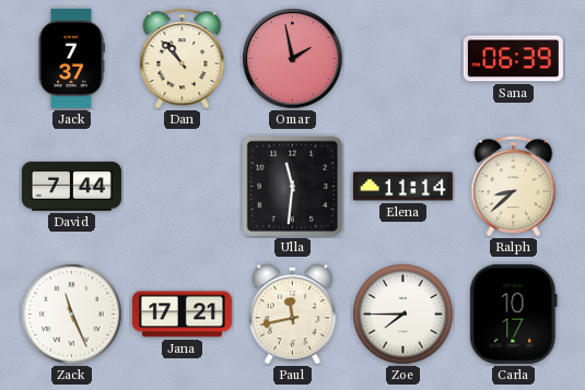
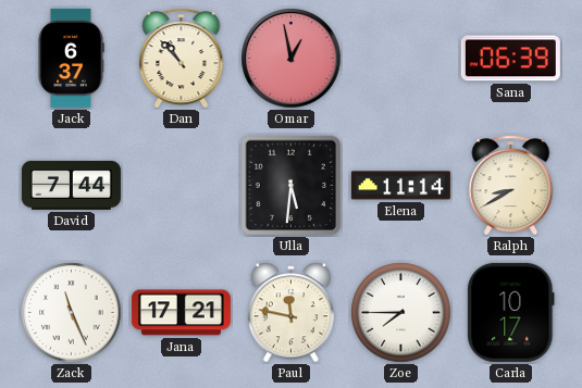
Jack: 7:37 -> 6:37 (71, 58)
Omar: 1:58 -> 12:58 (292, 59)
Ulla: 11:31 -> 5:31 (292, 186)
Ralph: 8:38 -> 8:40 (511, 186)
Paul: 11:43 -> 11:47 (290, 313)
